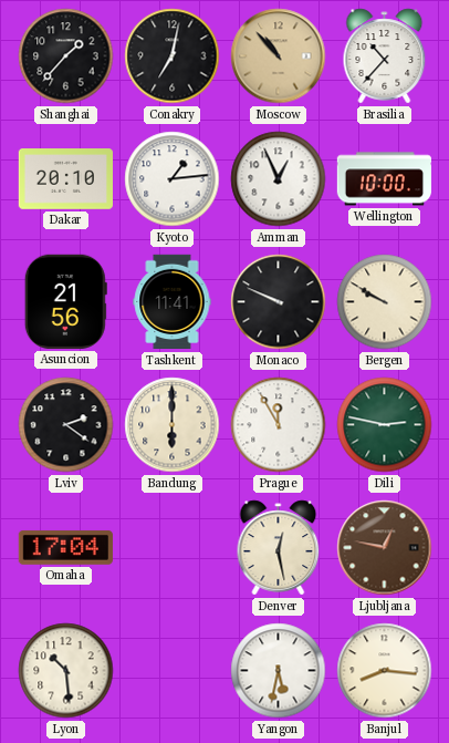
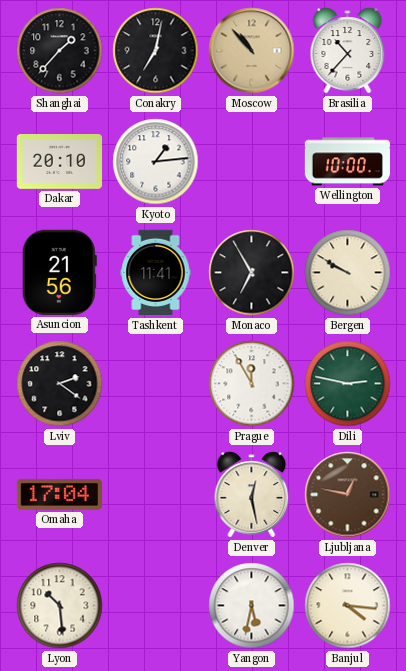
Amman: 12:56 -> none (279, 179)
Monaco: 9:49 -> 6:55 (252, 273)
Bandung: 6:00 -> none (173, 425)
Banjul: 8:16 -> 4:16 (348, 606)
